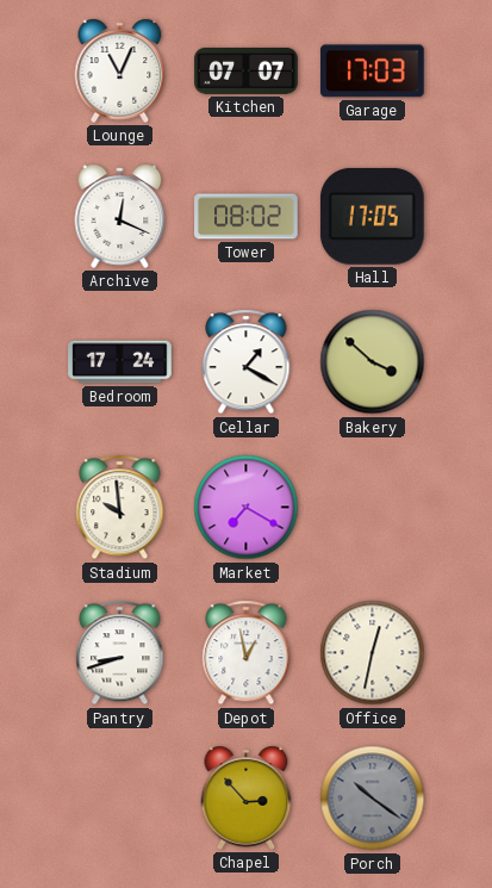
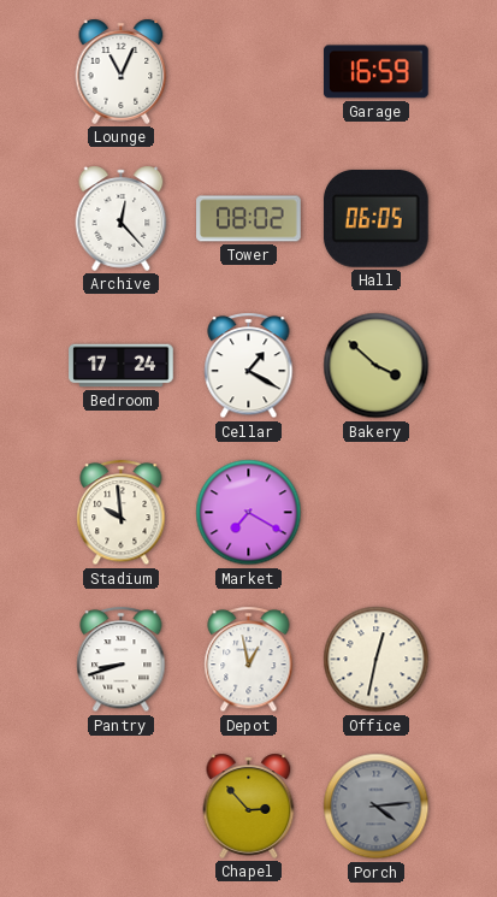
Kitchen: 07:07 -> none (247, 72)
Garage: 17:03 -> 16:59 (377, 72)
Archive: 12:19 -> 12:23 (122, 218)
Hall: 17:05 -> 06:05 (375, 218)
Porch: 10:21 -> 4:14 (377, 807)
